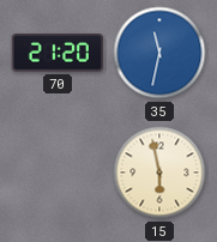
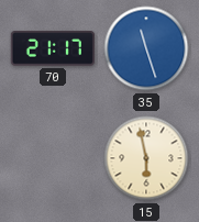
70: 21:20 -> 21:17 (53, 48)
35: 11:32 -> 11:27 (146, 48)
